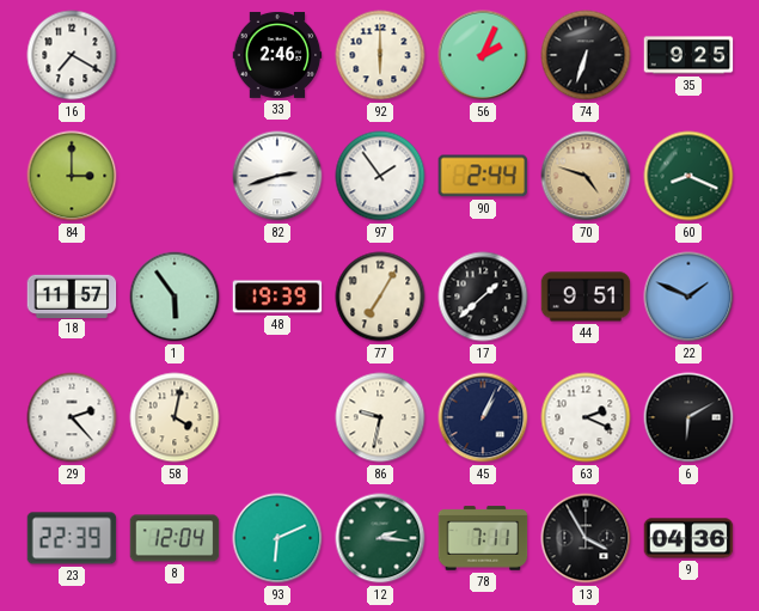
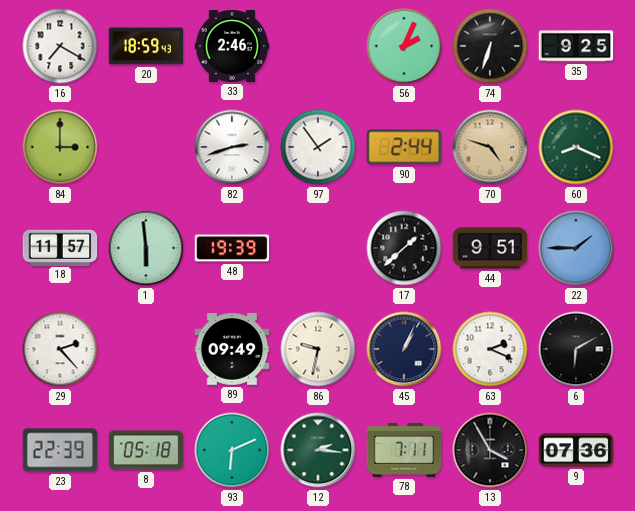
20: none -> 18:59 (146, 46)
92: 6:00 -> none (380, 55)
1: 5:54 -> 5:59 (146, 248)
77: 7:05 -> none (380, 297)
22: 1:49 -> 1:45 (576, 248)
58: 4:02 -> none (175, 417)
89: none -> 09:49 (232, 349)
8: 12:04 -> 05:18 (146, 450)
9: 04:36 -> 07:36 (576, 450)
